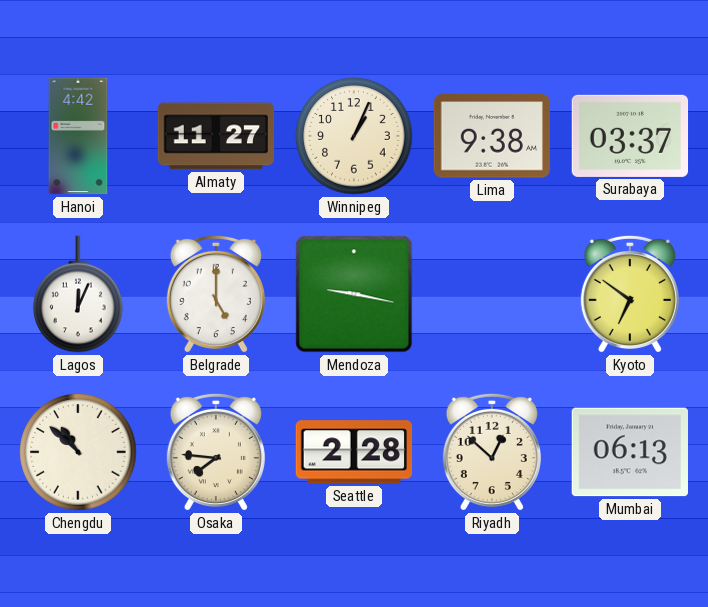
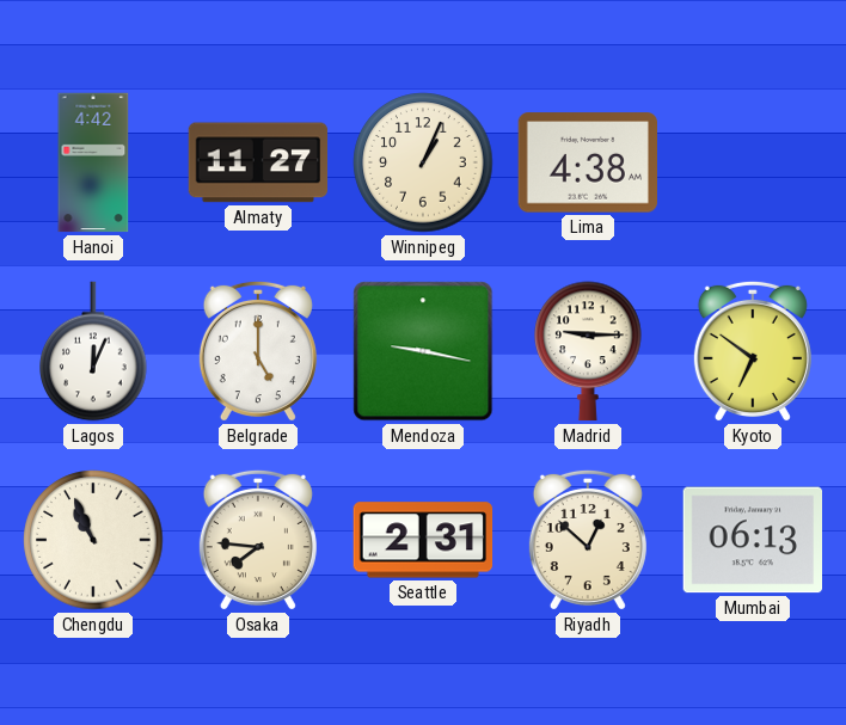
Lima: 9:38 -> 4:38 (587, 162)
Surabaya: 03:37 -> none (630, 136)
Madrid: none -> 9:15 (588, 351)
Chengdu: 10:52 -> 10:56 (93, 540)
Seattle: 2:28 -> 2:31 (423, 540)
